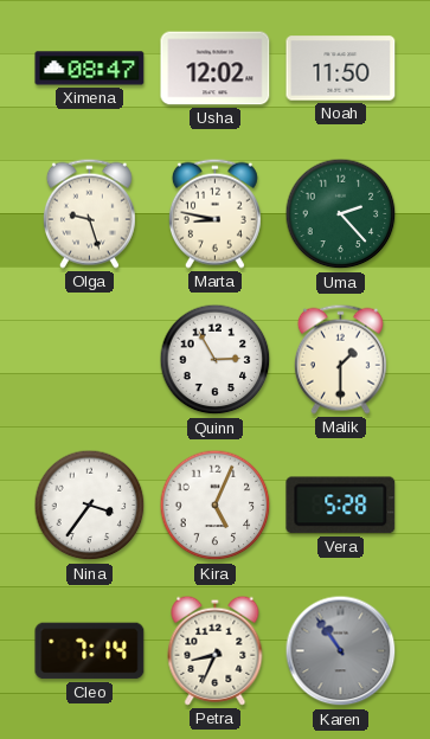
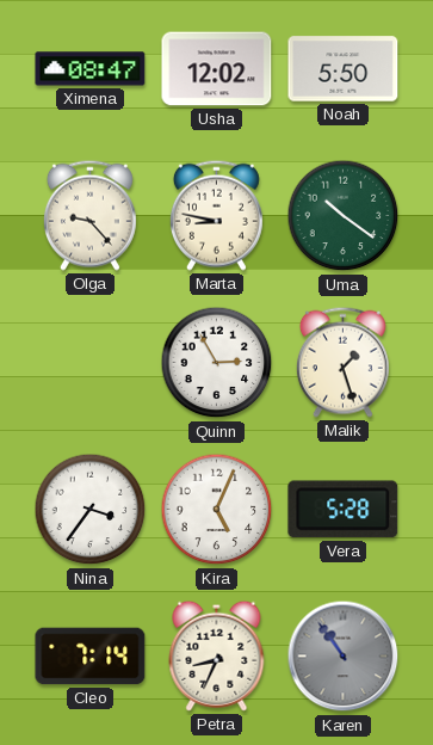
Noah: 11:50 -> 5:50 (344, 69)
Olga: 9:27 -> 9:23 (89, 215)
Uma: 2:23 -> 10:21 (344, 216)
Malik: 1:30 -> 1:27 (342, 362)
